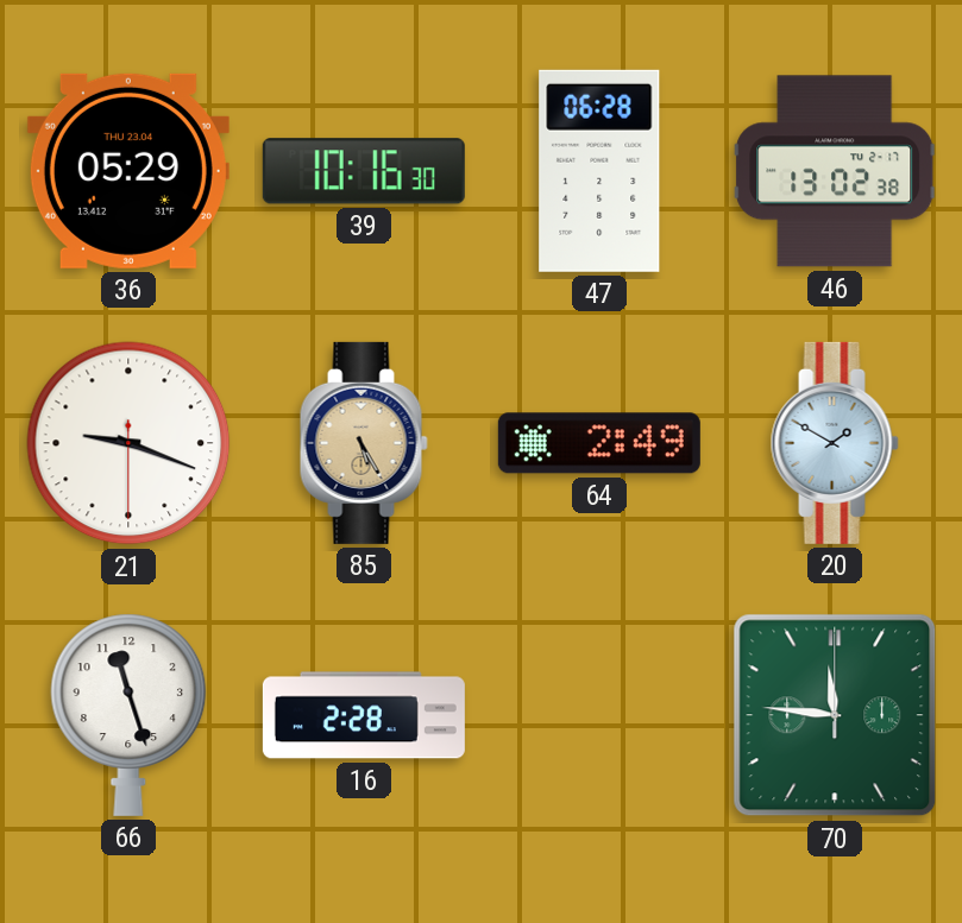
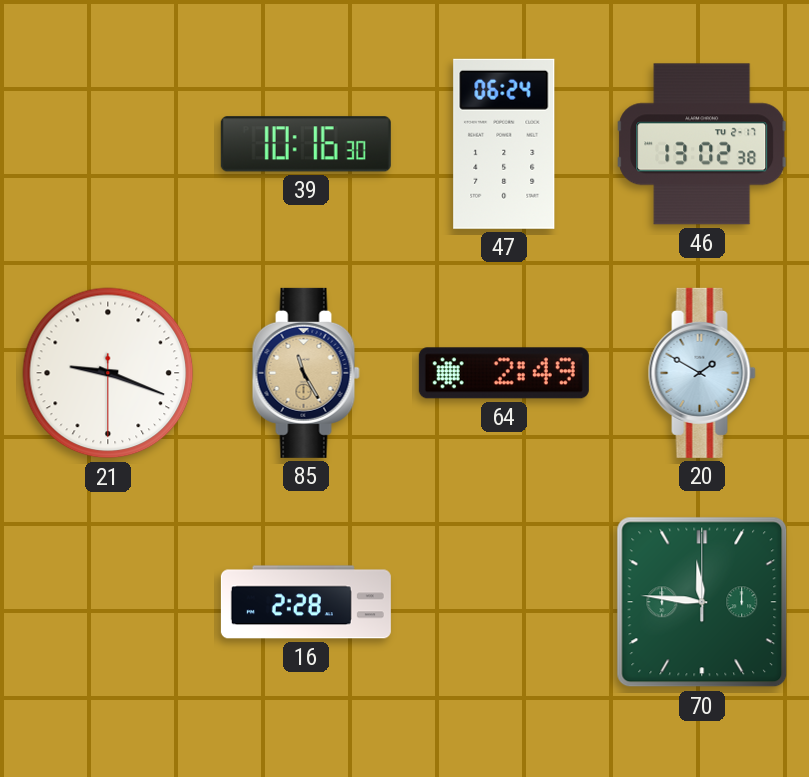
36: 05:29 -> none (128, 171)
47: 06:28 -> 06:24 (504, 144)
85: 5:25 -> 11:25 (306, 373)
66: 11:27 -> none (128, 715)
